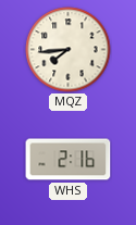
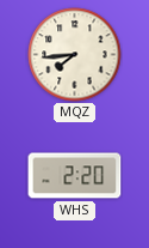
WHS: 2:16 -> 2:20 (75, 176)
